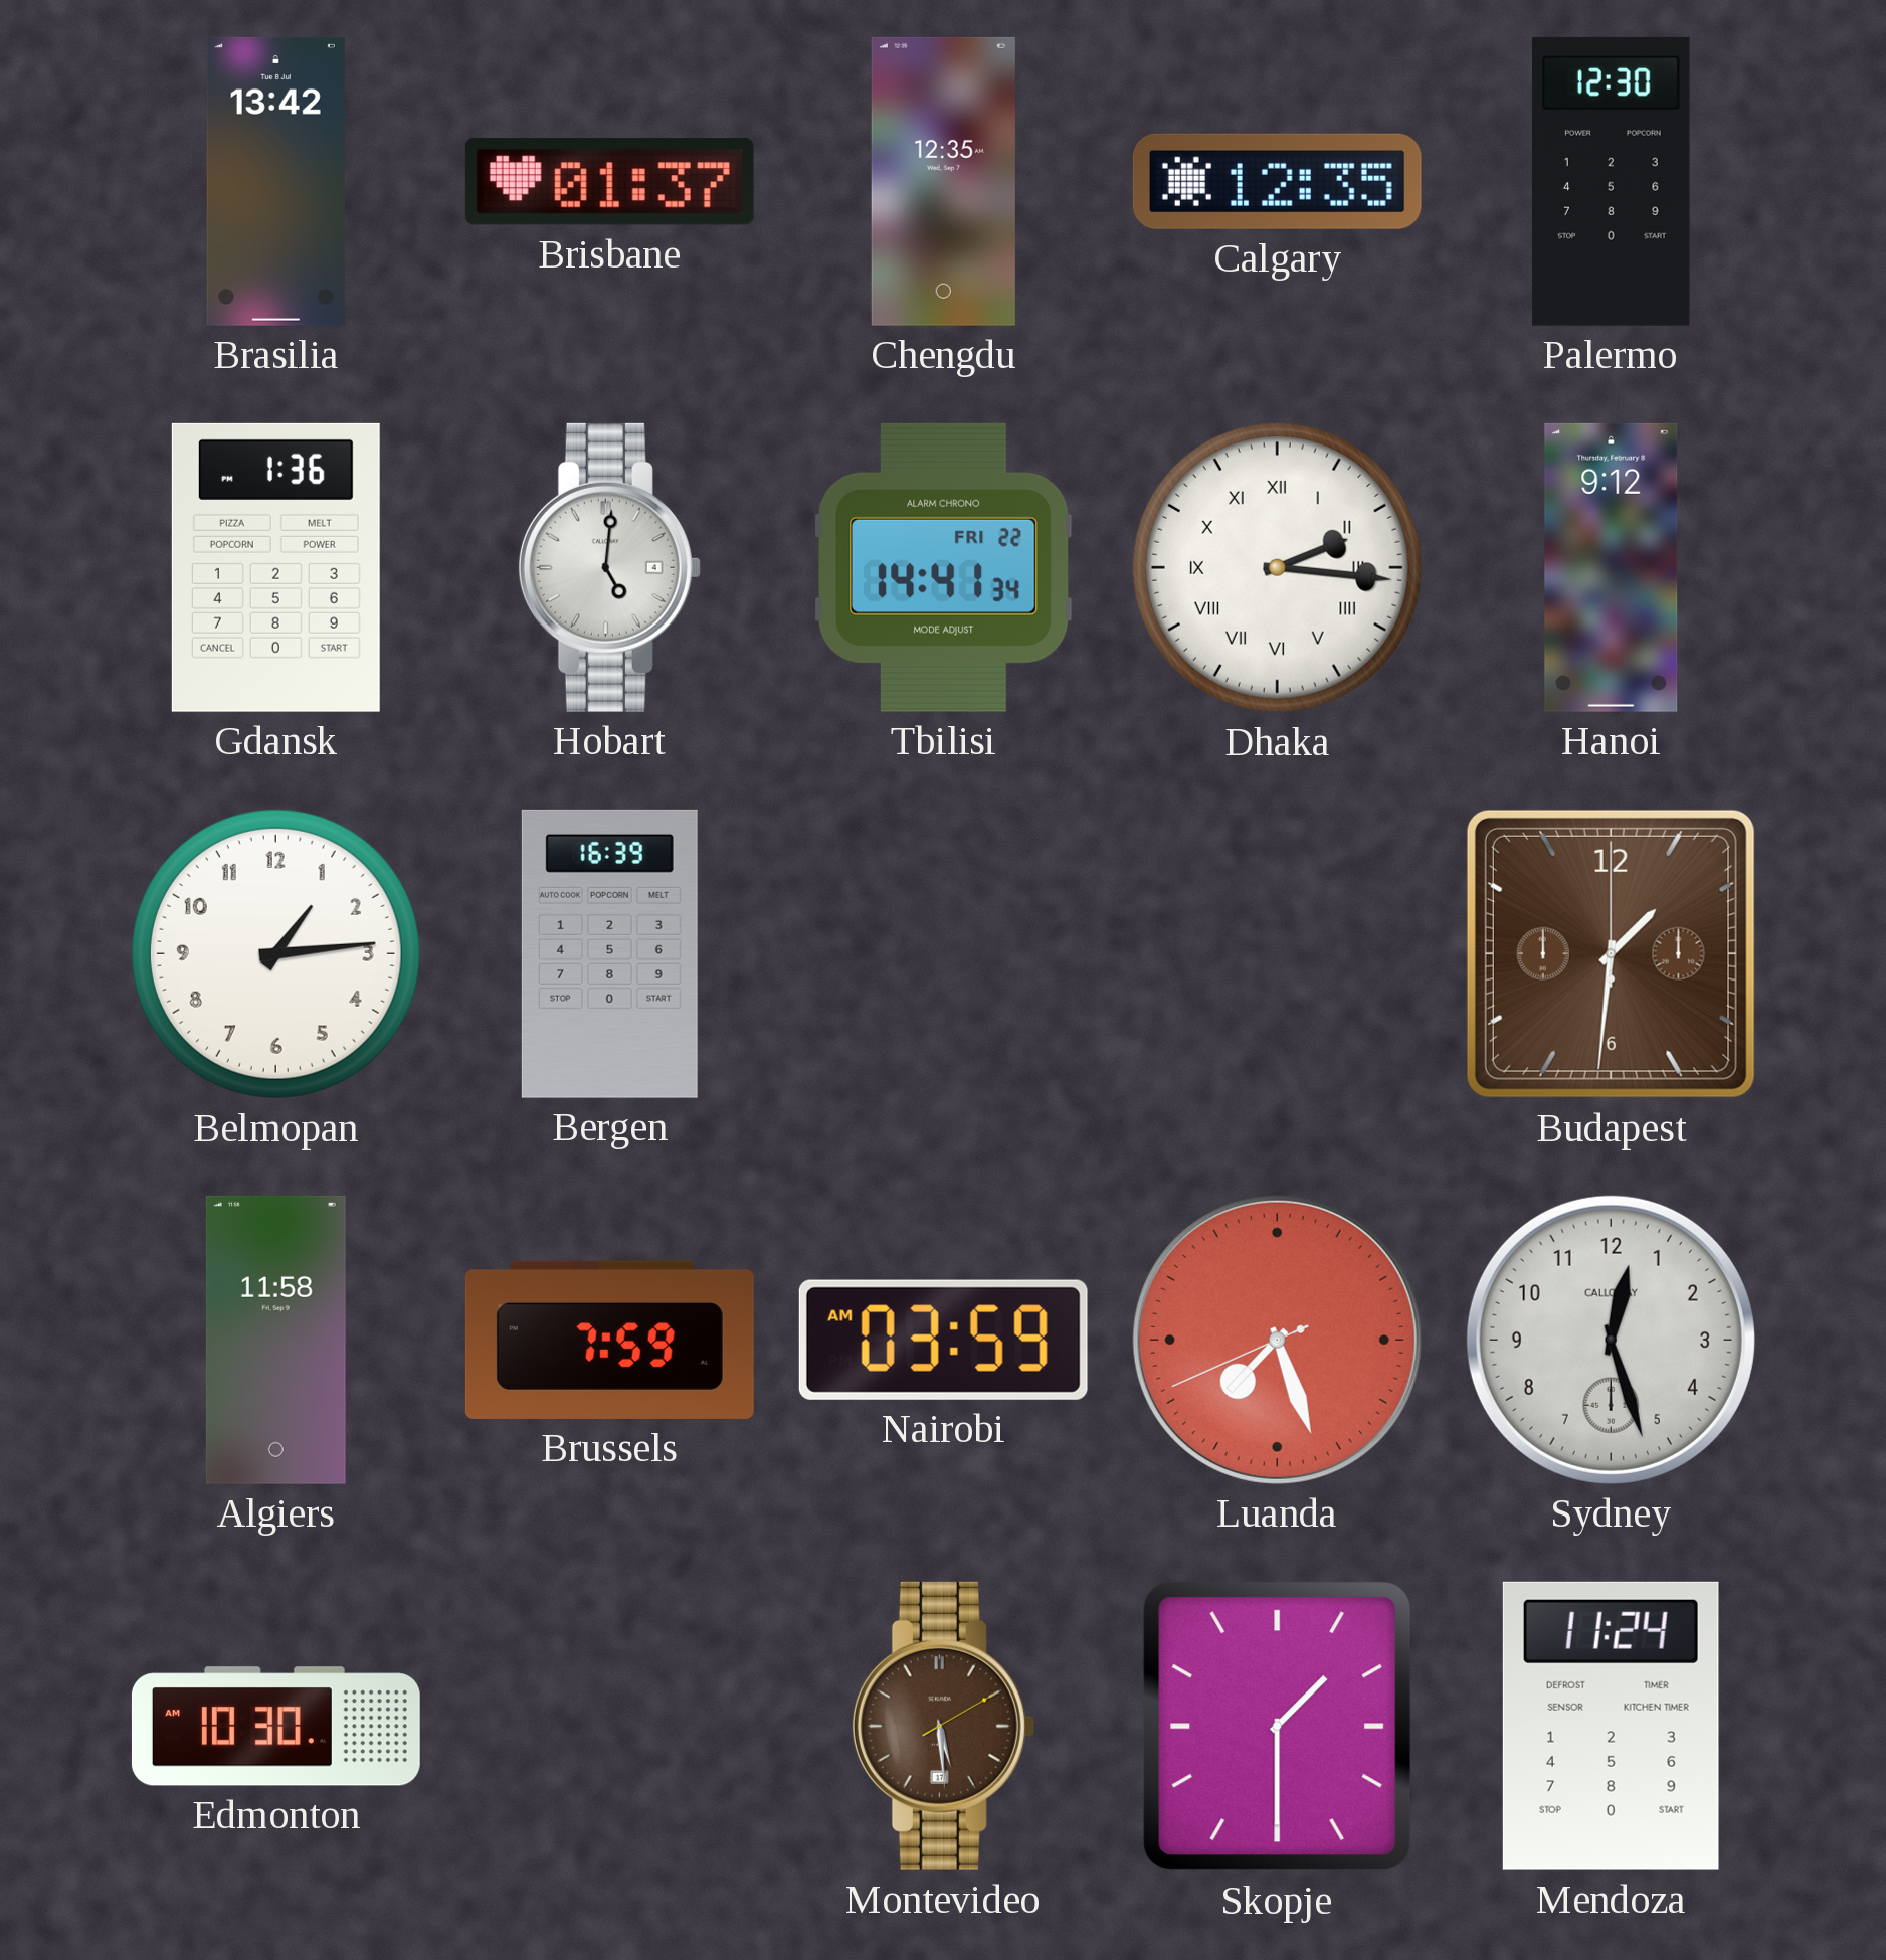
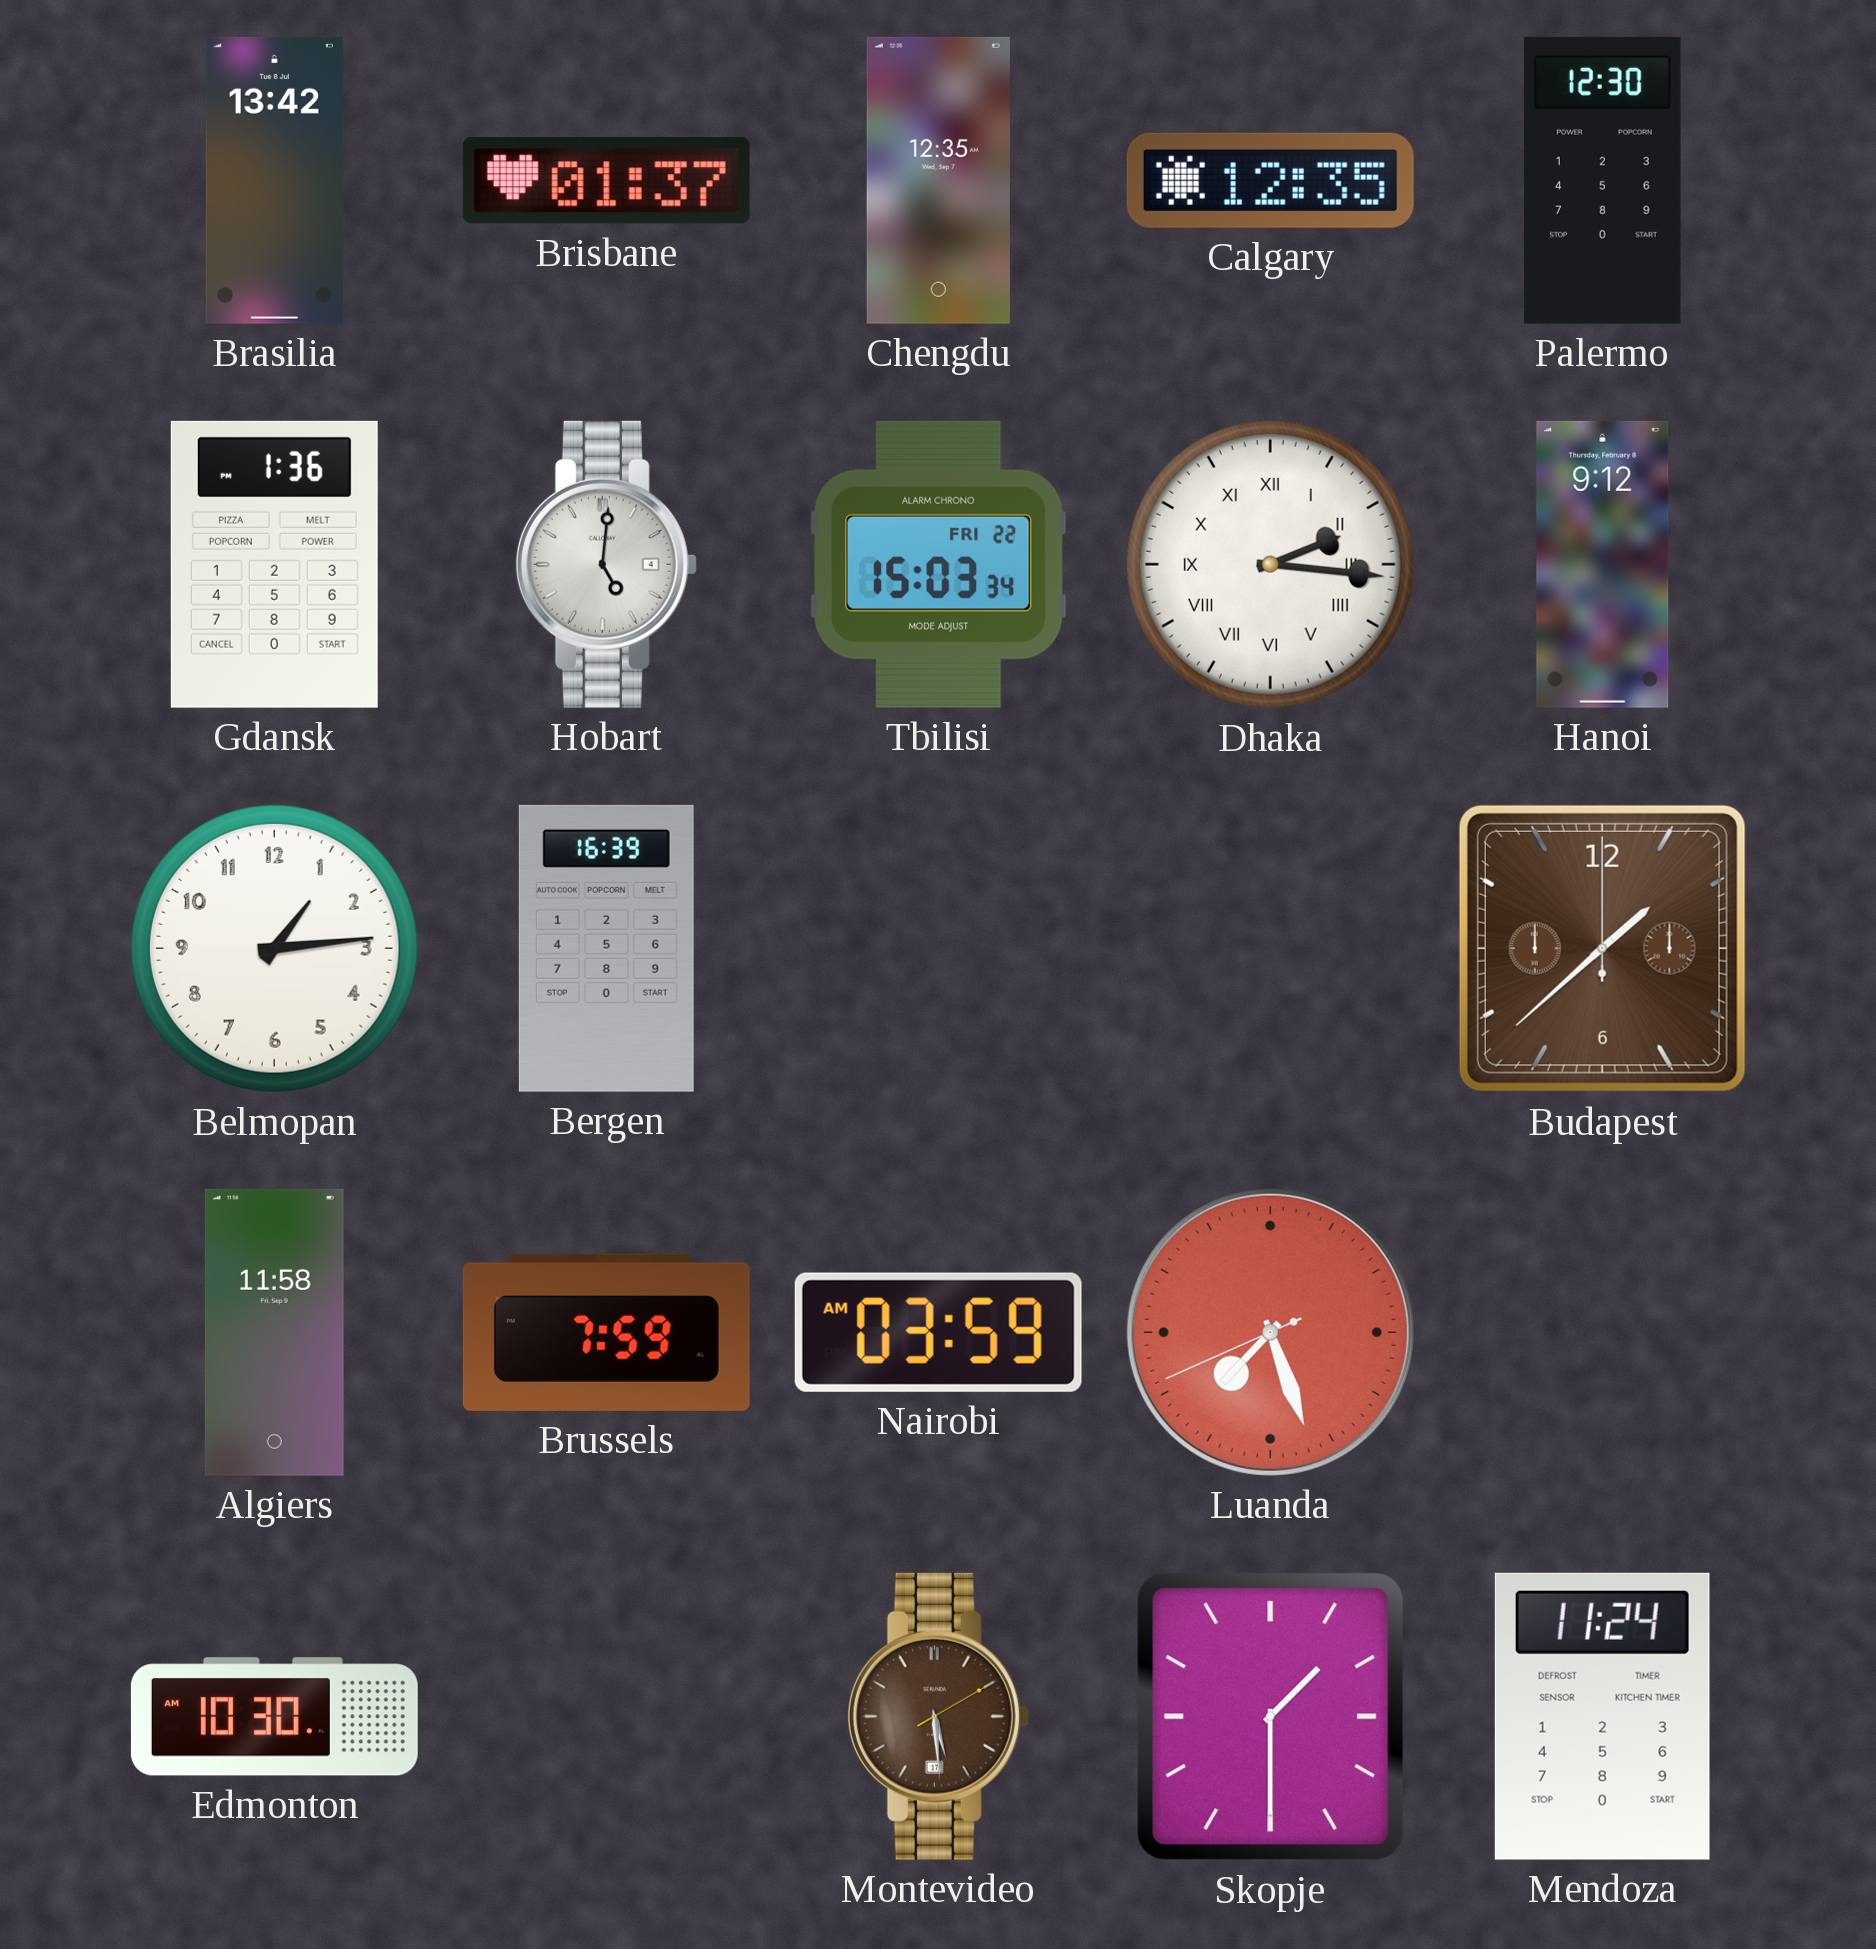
Tbilisi: 14:41 -> 15:03 (939, 564)
Budapest: 1:31 -> 1:38 (1602, 948)
Sydney: 12:27 -> none (1611, 1340)
